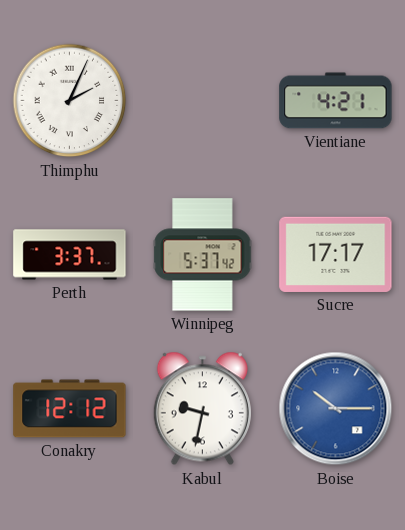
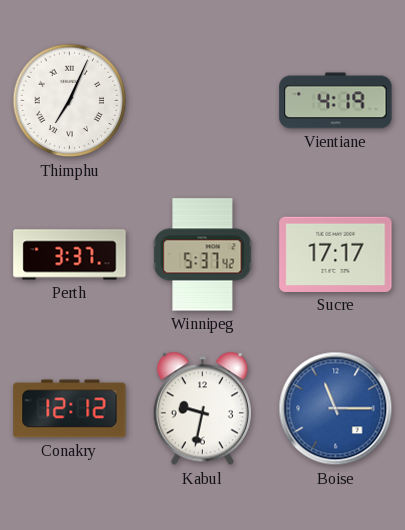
Thimphu: 2:04 -> 7:04 (70, 101)
Vientiane: 4:21 -> 4:19 (336, 101)
Boise: 10:15 -> 11:15 (336, 409)
